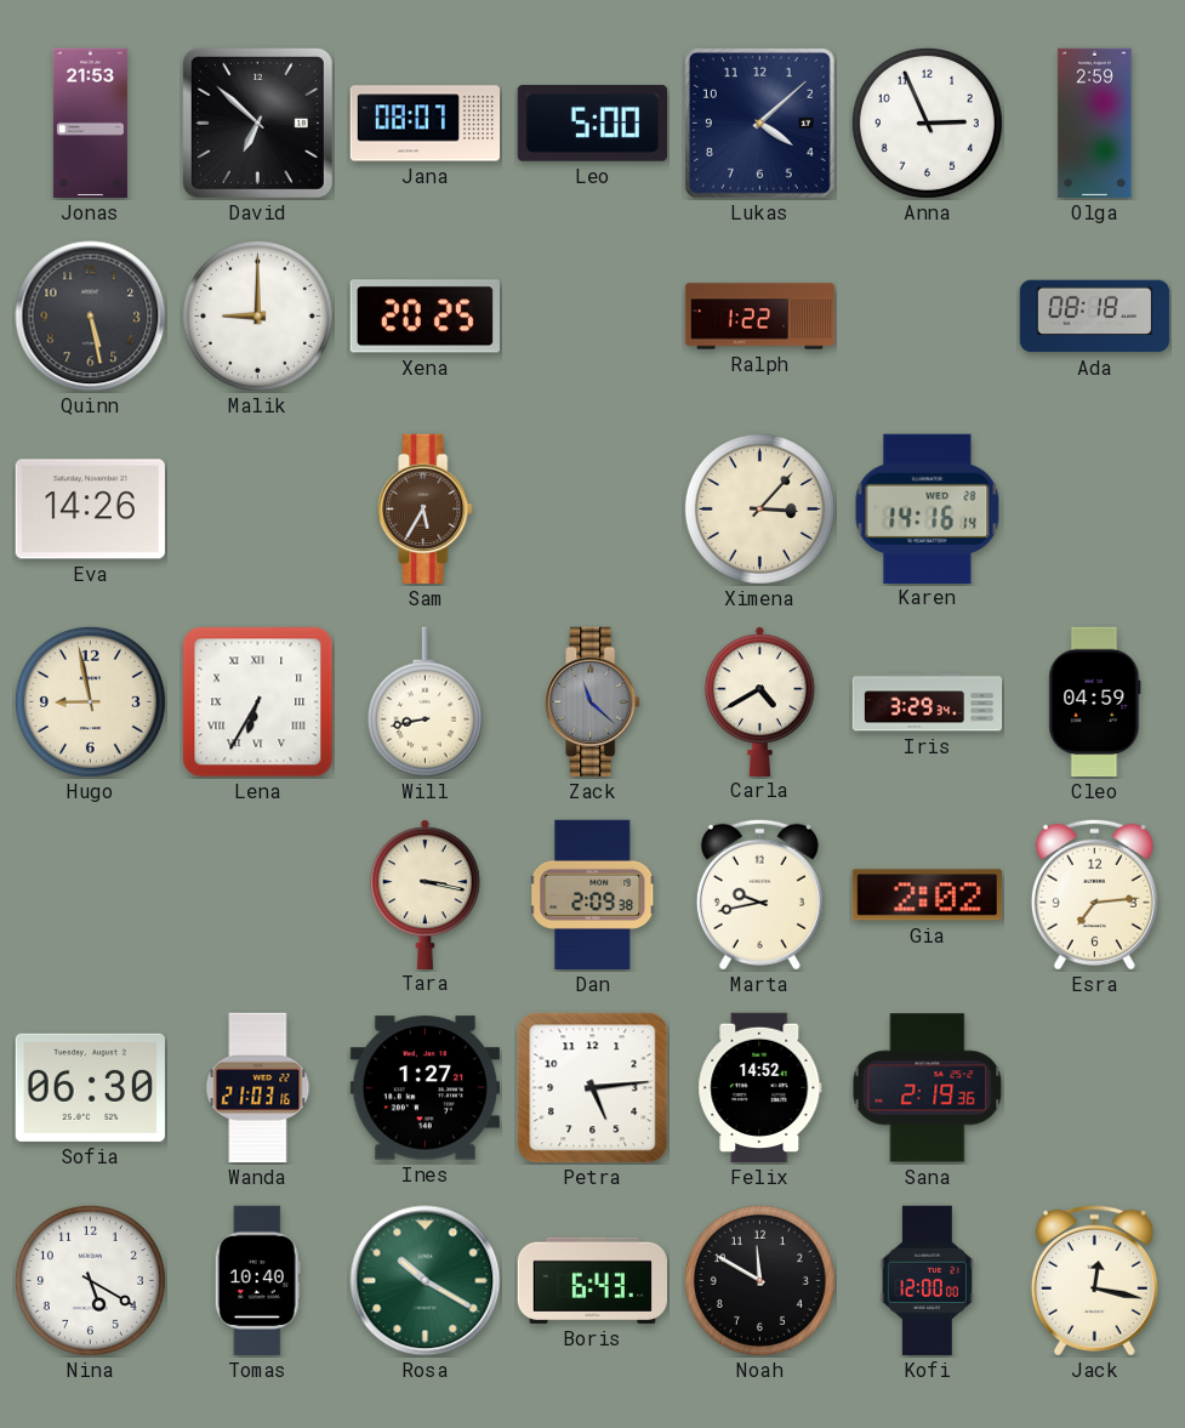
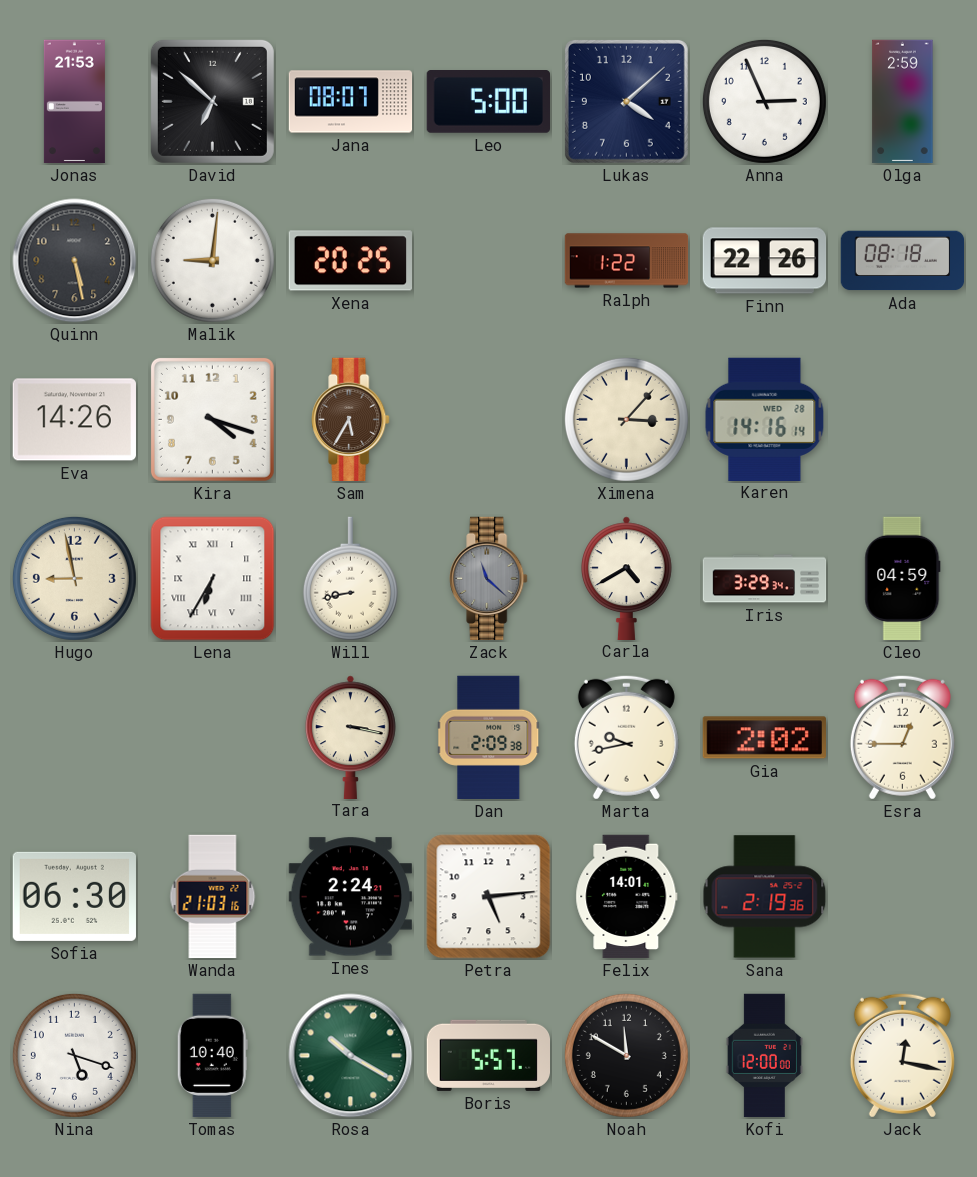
Malik: 9:00 -> 9:01 (212, 260)
Finn: none -> 22:26 (765, 261)
Kira: none -> 4:18 (212, 419)
Esra: 7:14 -> 12:45 (902, 737)
Ines: 1:27 -> 2:24 (350, 897)
Felix: 14:52 -> 14:01 (627, 897)
Nina: 5:20 -> 5:18 (74, 1055)
Boris: 6:43 -> 5:57 (488, 1055)
